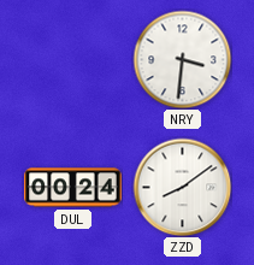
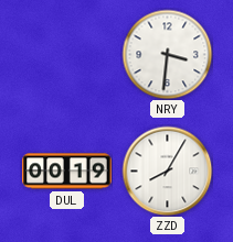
DUL: 00:24 -> 00:19 (67, 172)
ZZD: 8:09 -> 8:05 (167, 170)
